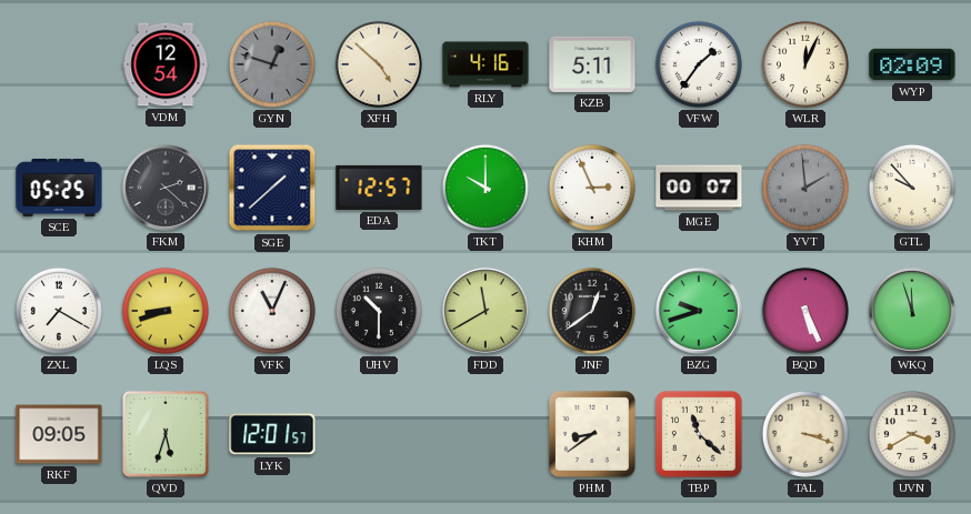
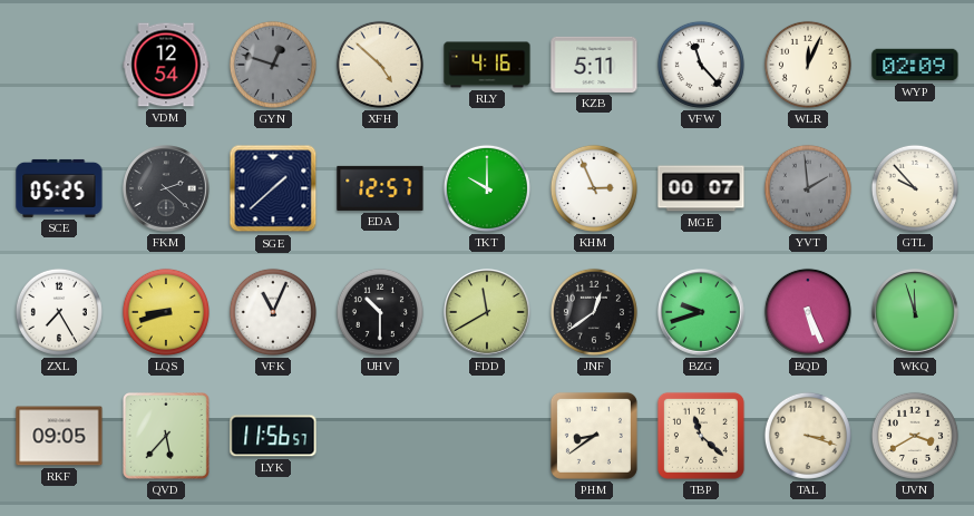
VFW: 1:36 -> 11:23 (701, 65)
ZXL: 7:20 -> 7:25 (59, 312)
QVD: 5:33 -> 5:37 (167, 437)
LYK: 12:01 -> 11:56 (273, 436)
